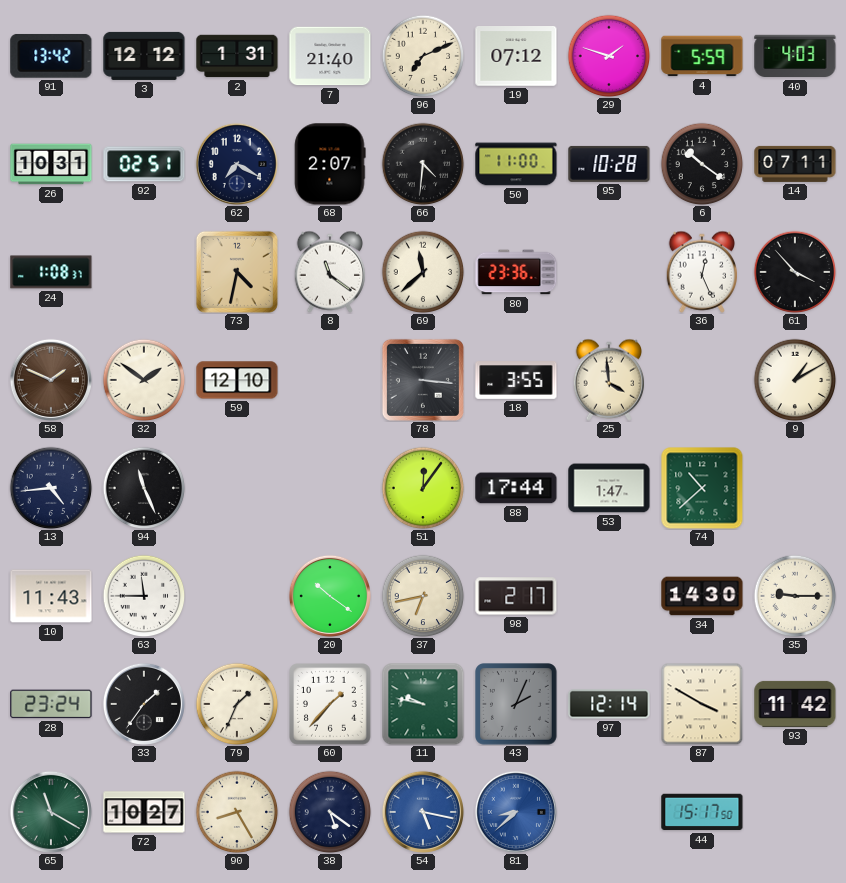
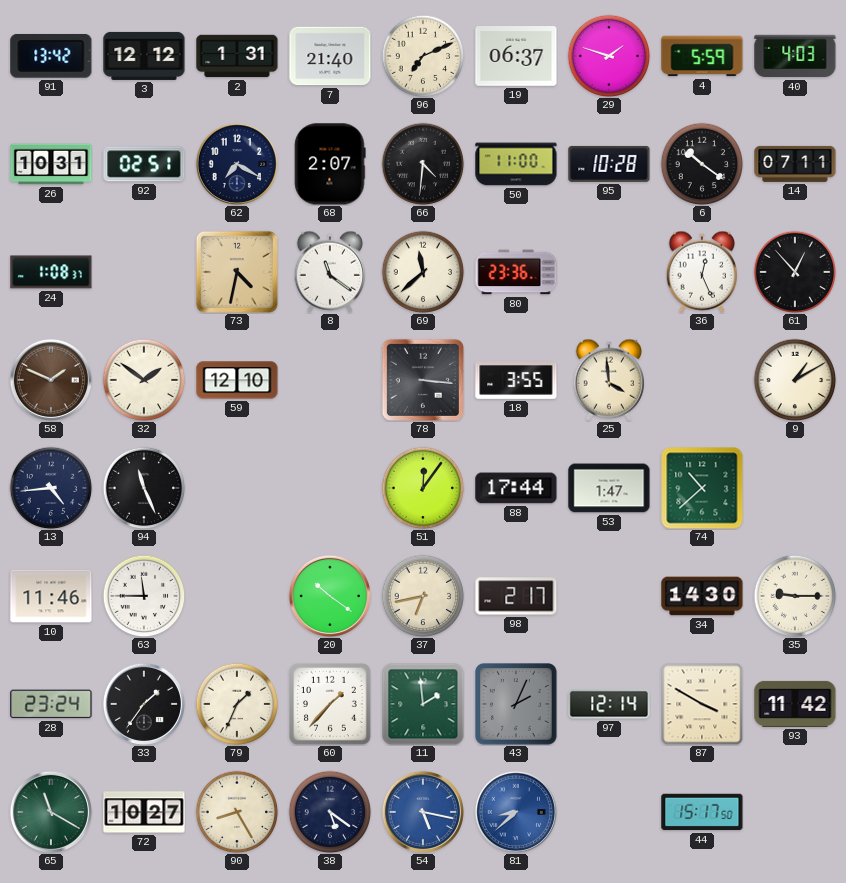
19: 07:12 -> 06:37 (516, 56)
61: 3:53 -> 12:53 (795, 272)
10: 11:43 -> 11:46 (51, 596)
11: 9:47 -> 1:59 (423, 704)
